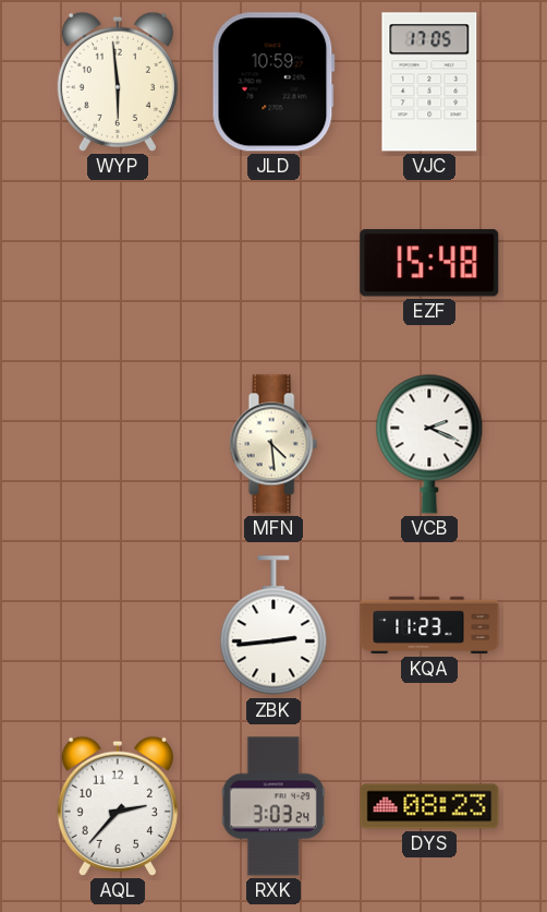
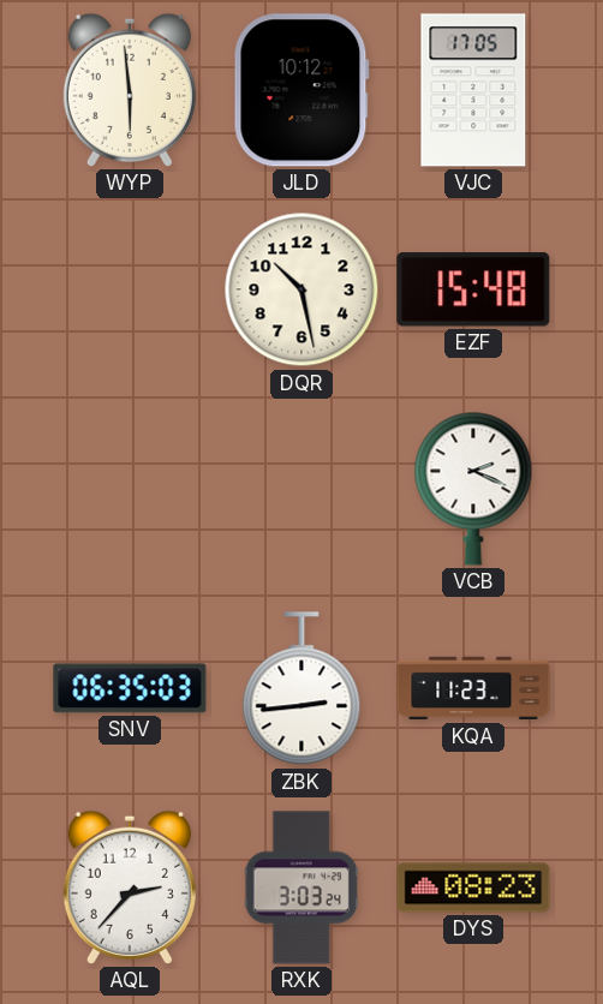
JLD: 10:59 -> 10:12 (301, 90)
DQR: none -> 10:28 (301, 289)
MFN: 4:29 -> none (273, 444)
SNV: none -> 06:35 (130, 688)
